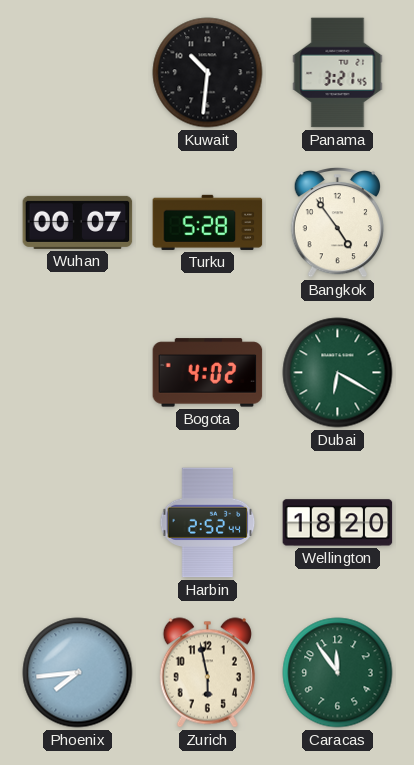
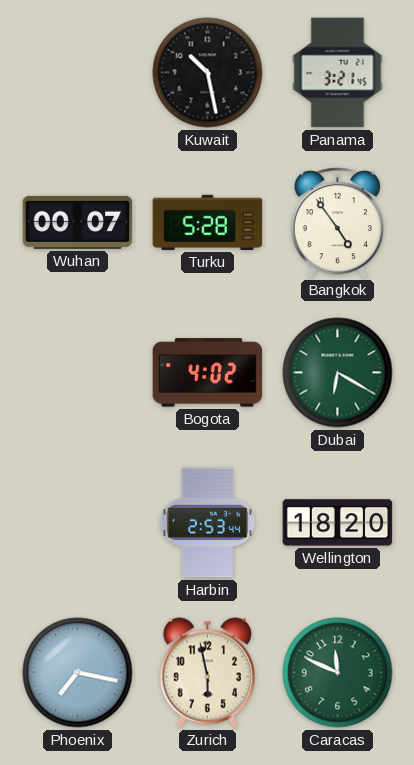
Kuwait: 10:31 -> 10:28 (208, 73)
Harbin: 2:52 -> 2:53 (208, 523)
Phoenix: 7:44 -> 7:17 (78, 673)
Caracas: 11:54 -> 11:49 (338, 673)
